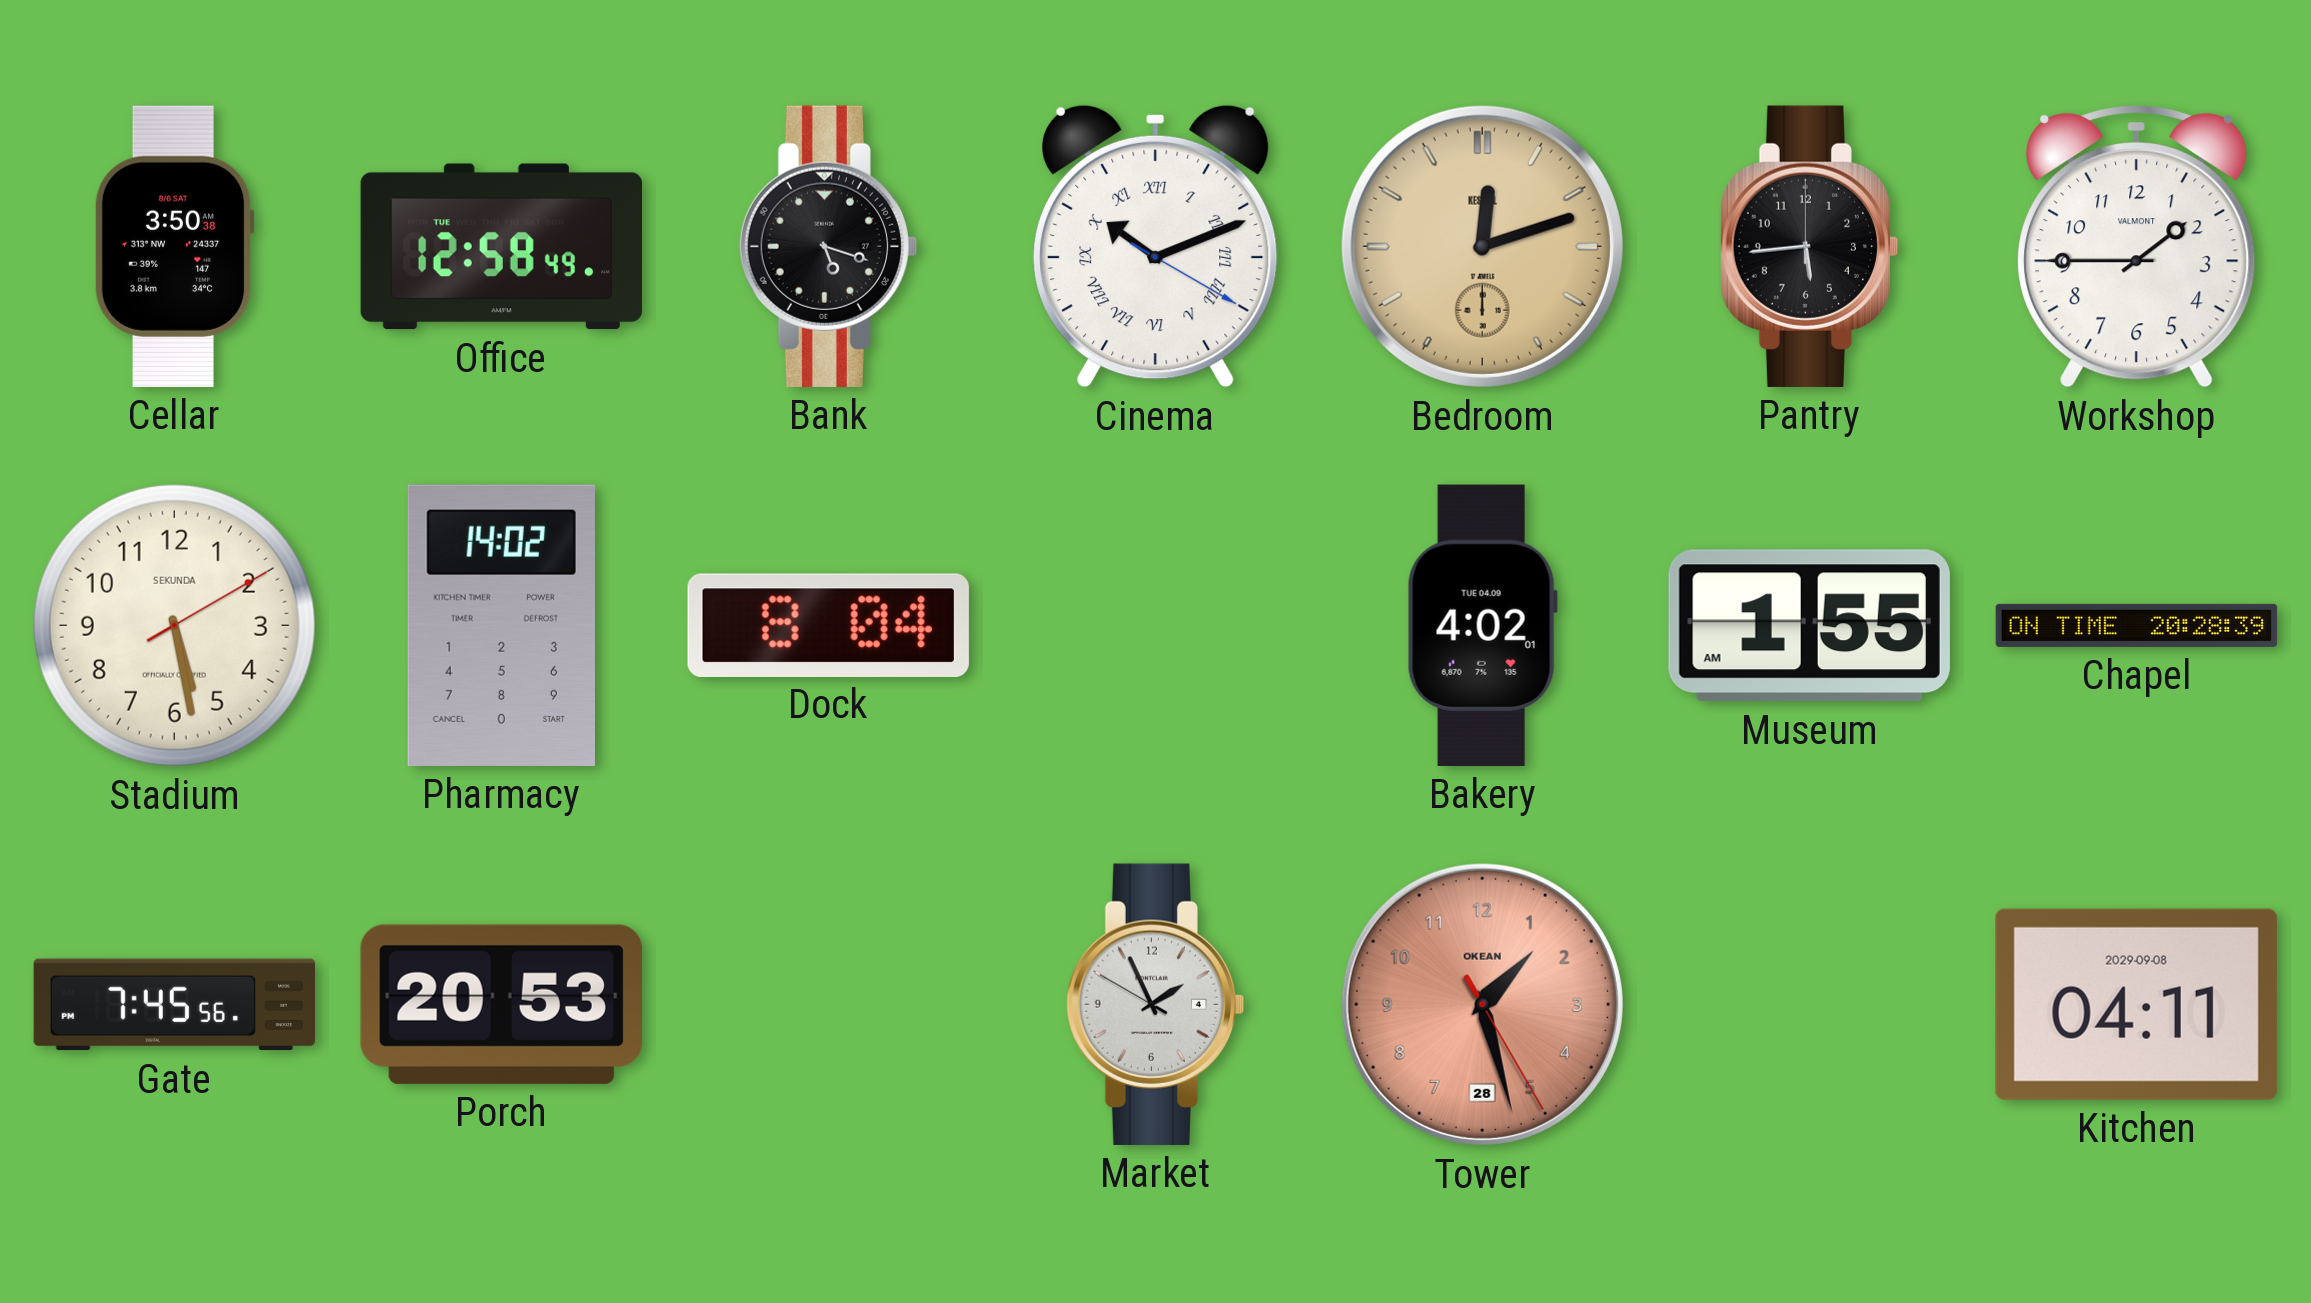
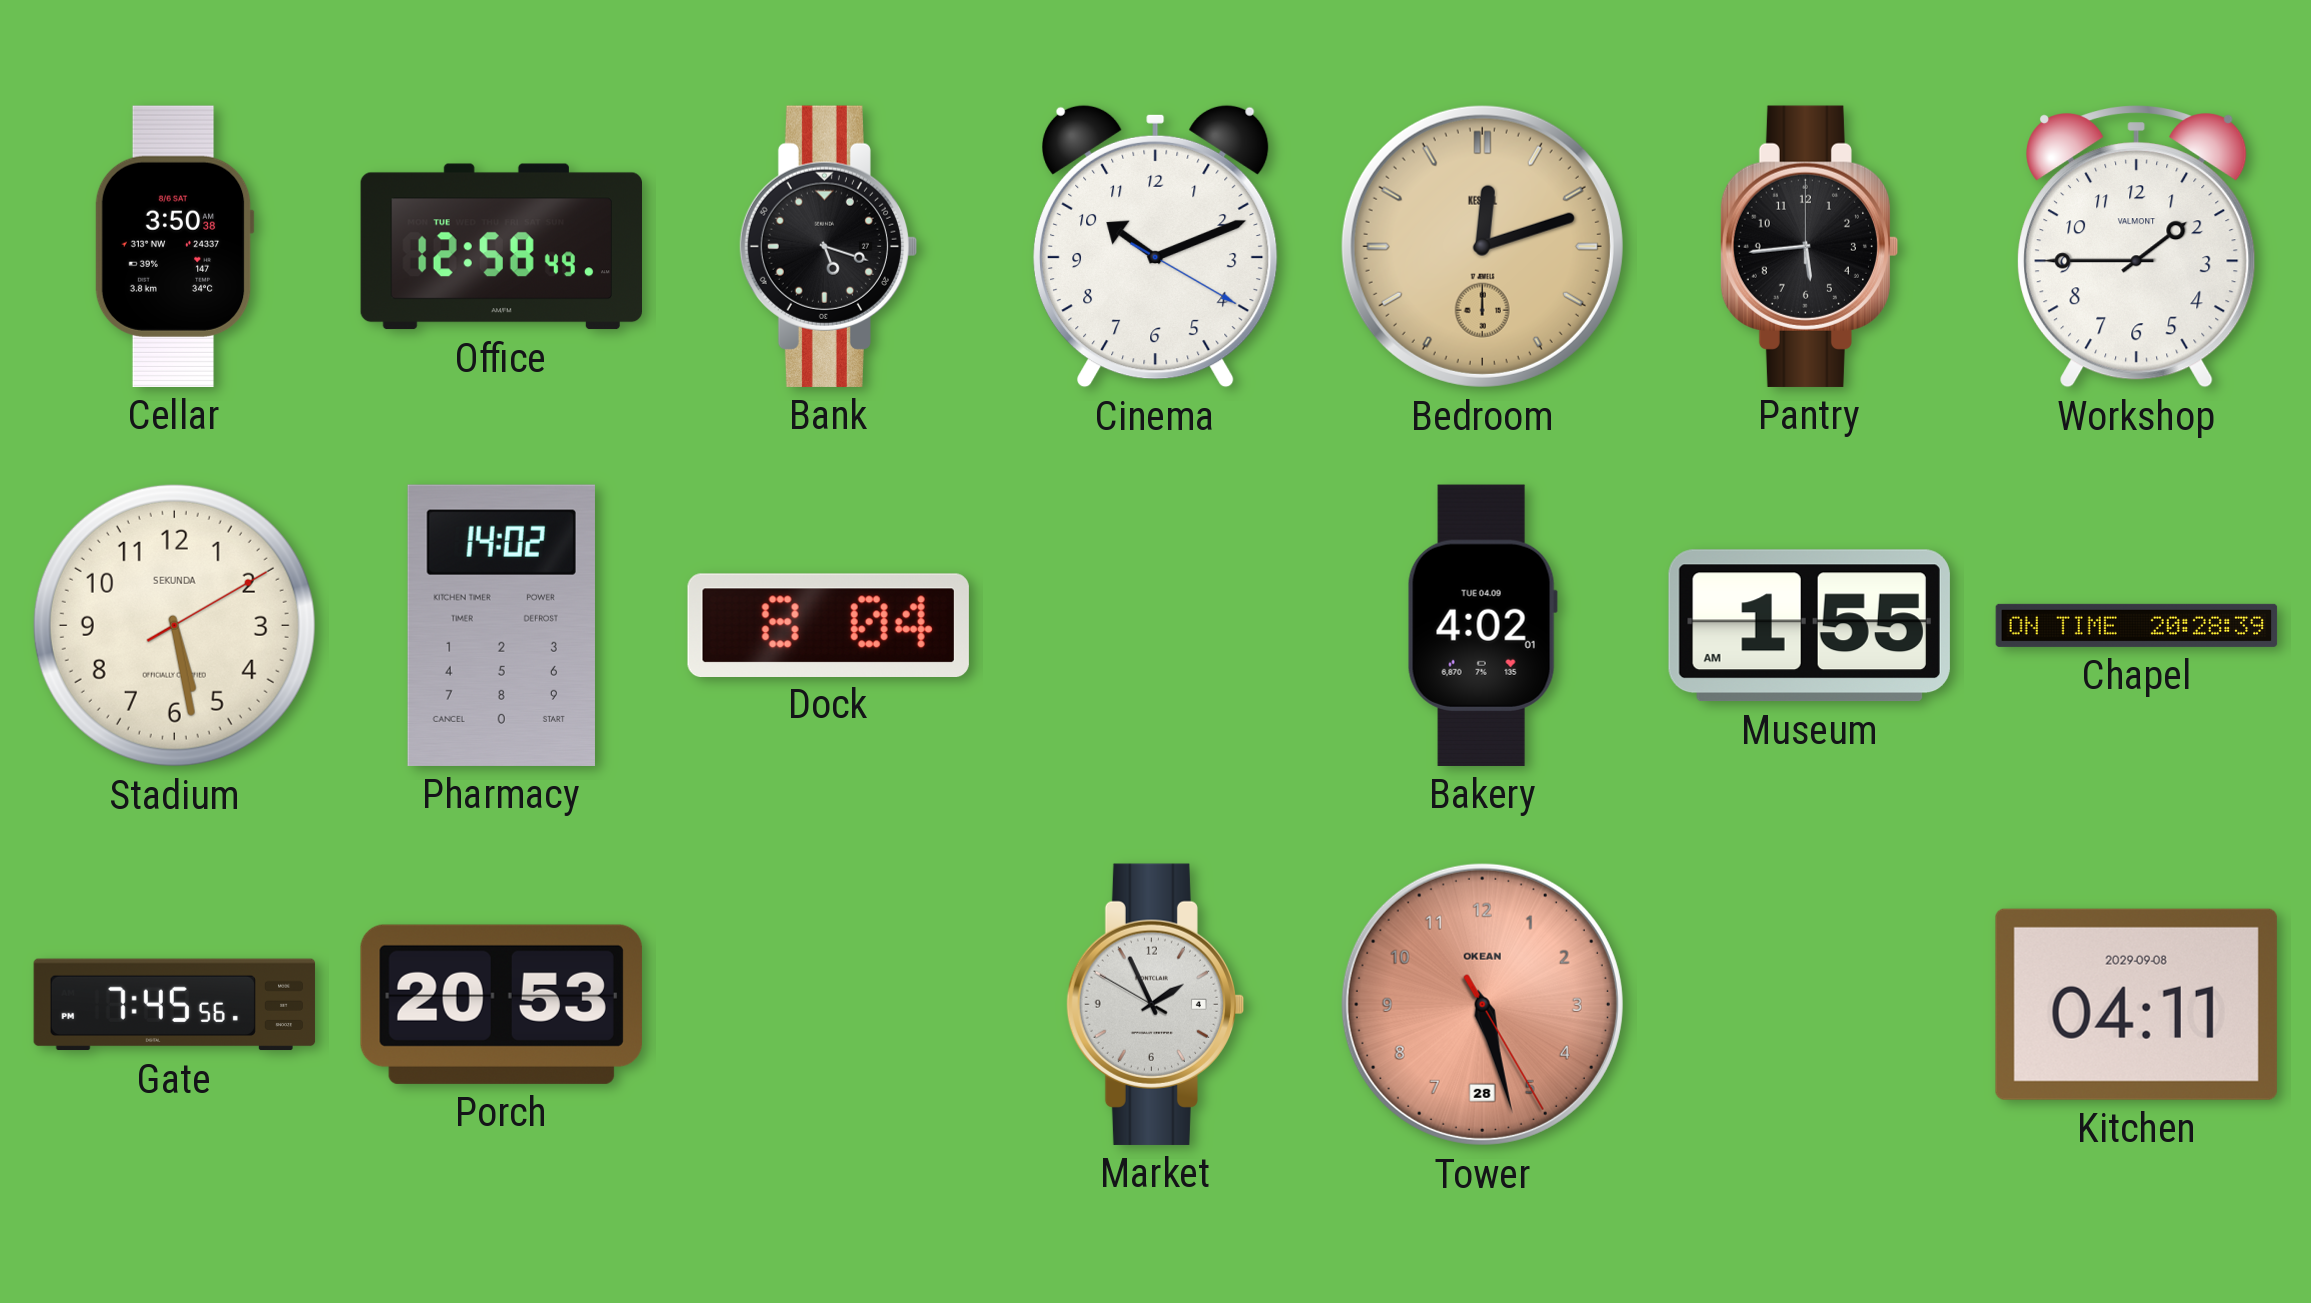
Cinema numerals: Roman -> Arabic (1155, 246)
Tower: 1:27 -> 5:27 (1482, 1004)
